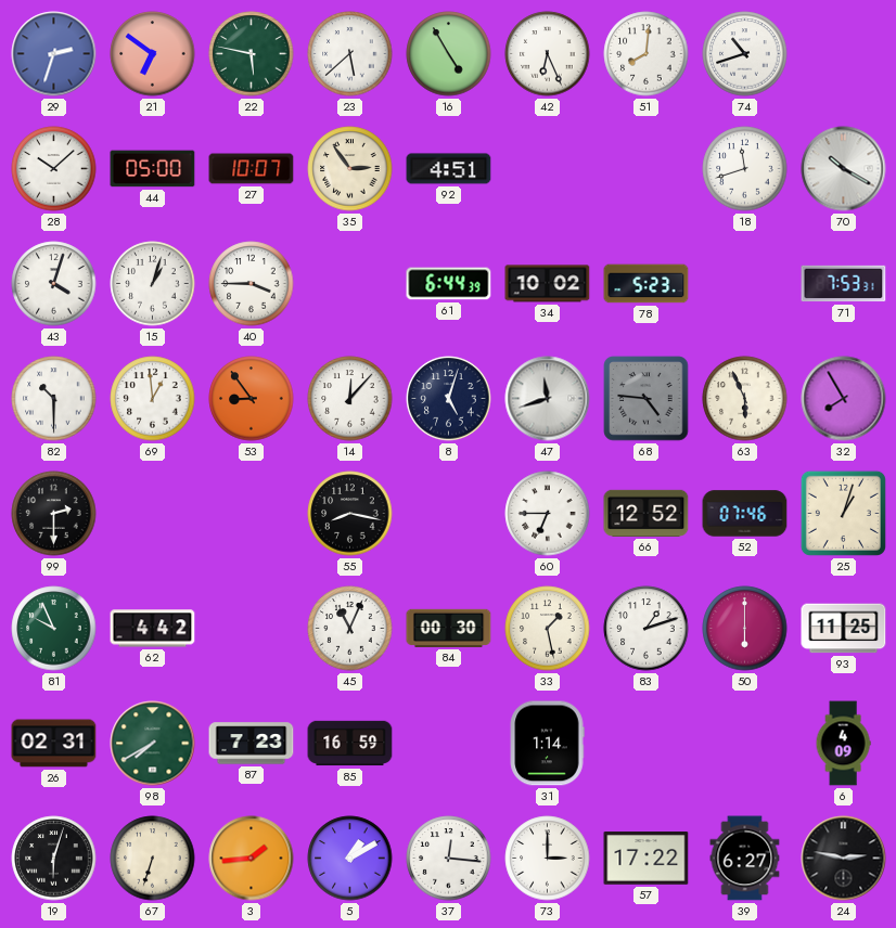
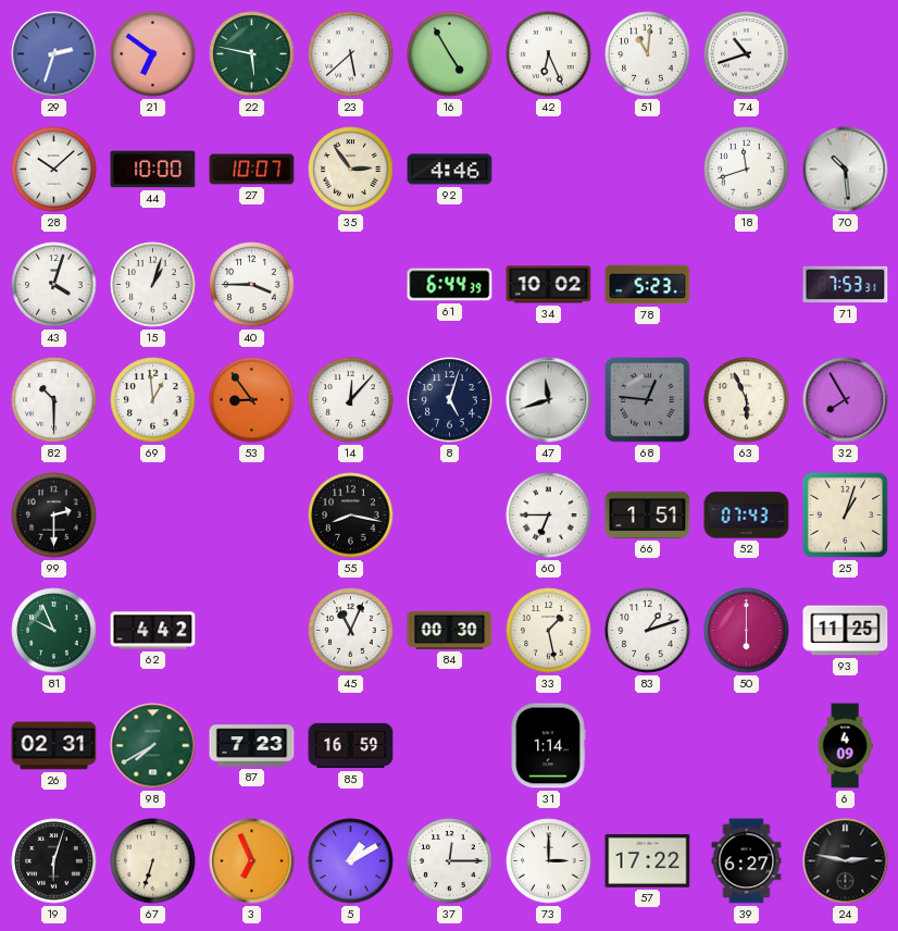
51: 8:01 -> 11:01 (648, 54)
44: 05:00 -> 10:00 (153, 170)
92: 4:51 -> 4:46 (450, 170)
70: 10:20 -> 10:29 (846, 170)
68: 4:46 -> 12:46 (648, 400)
66: 12:52 -> 1:51 (648, 514)
52: 07:46 -> 07:43 (747, 516)
3: 1:44 -> 6:56 (252, 861)
37: 12:16 -> 12:15 (450, 861)
